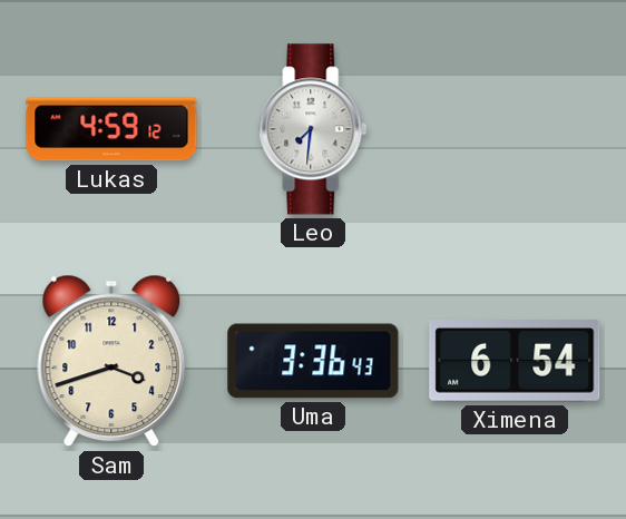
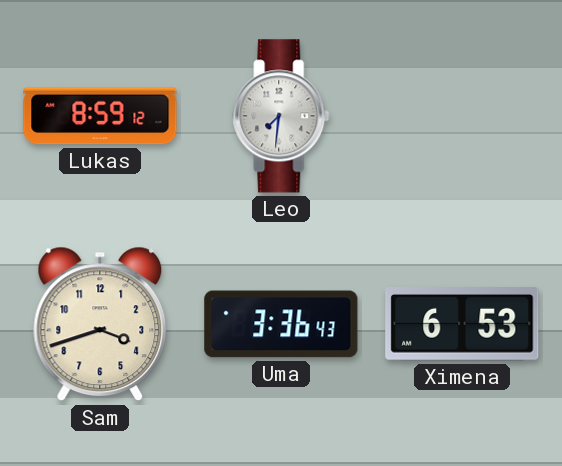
Lukas: 4:59 -> 8:59 (100, 116)
Ximena: 6:54 -> 6:53 (462, 325)
